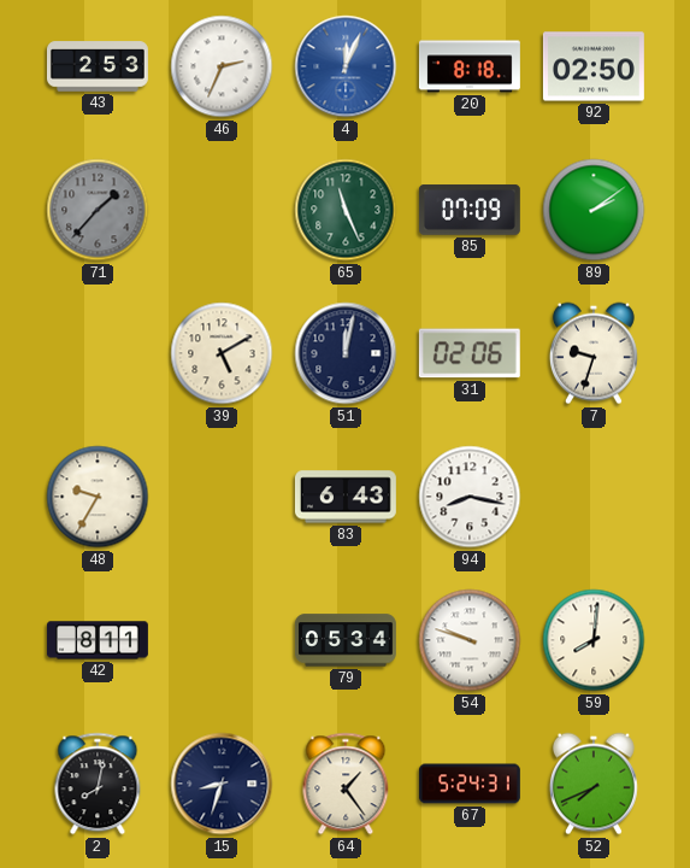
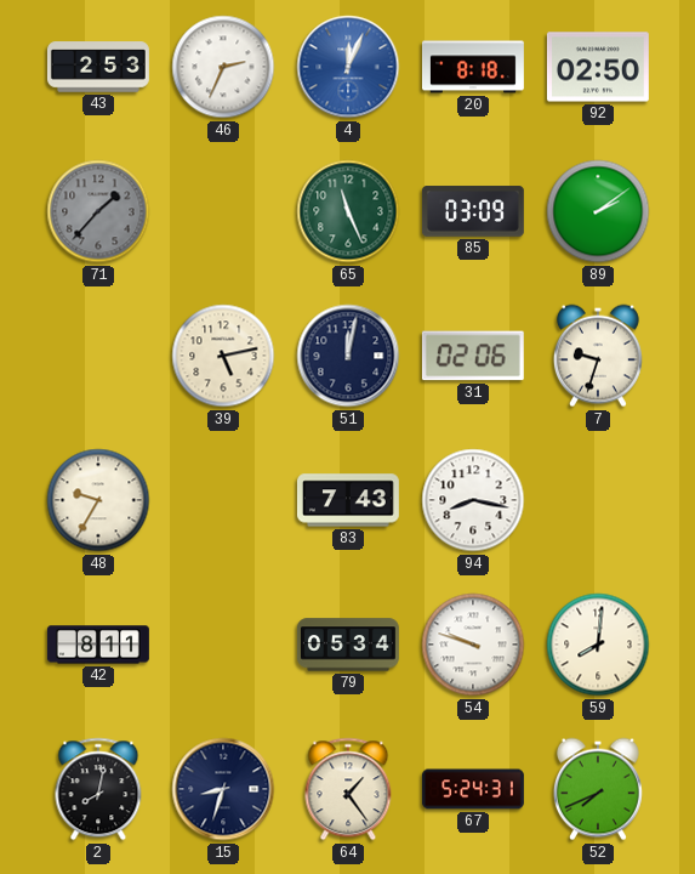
85: 07:09 -> 03:09 (473, 211)
39: 5:10 -> 5:13 (223, 356)
83: 6:43 -> 7:43 (348, 500)
